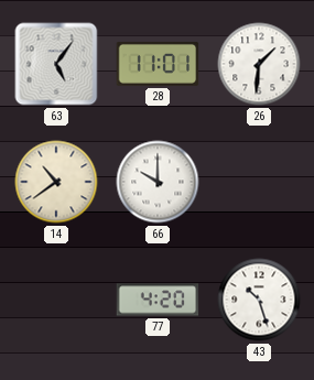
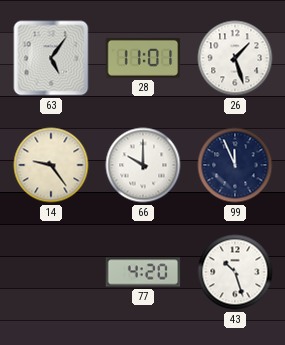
26: 1:31 -> 1:27 (235, 58)
14: 10:39 -> 9:24 (51, 165)
99: none -> 11:56 (235, 165)
